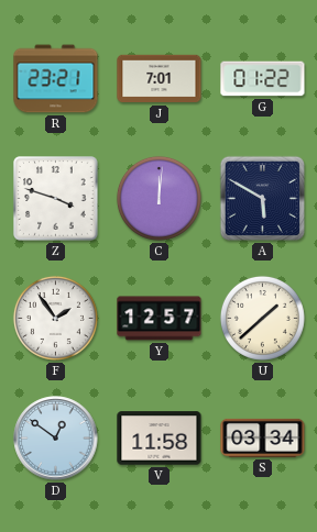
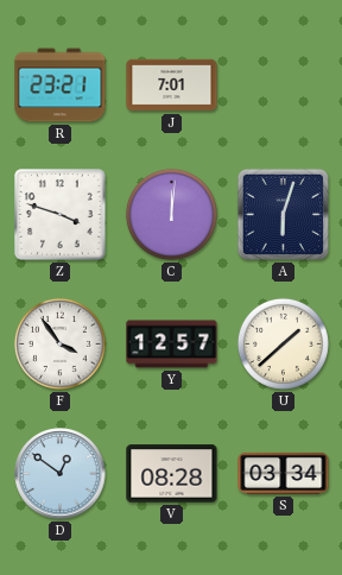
G: 01:22 -> none (263, 79)
A: 5:50 -> 6:03 (283, 214)
F: 1:54 -> 3:54 (59, 343)
V: 11:58 -> 08:28 (172, 474)
